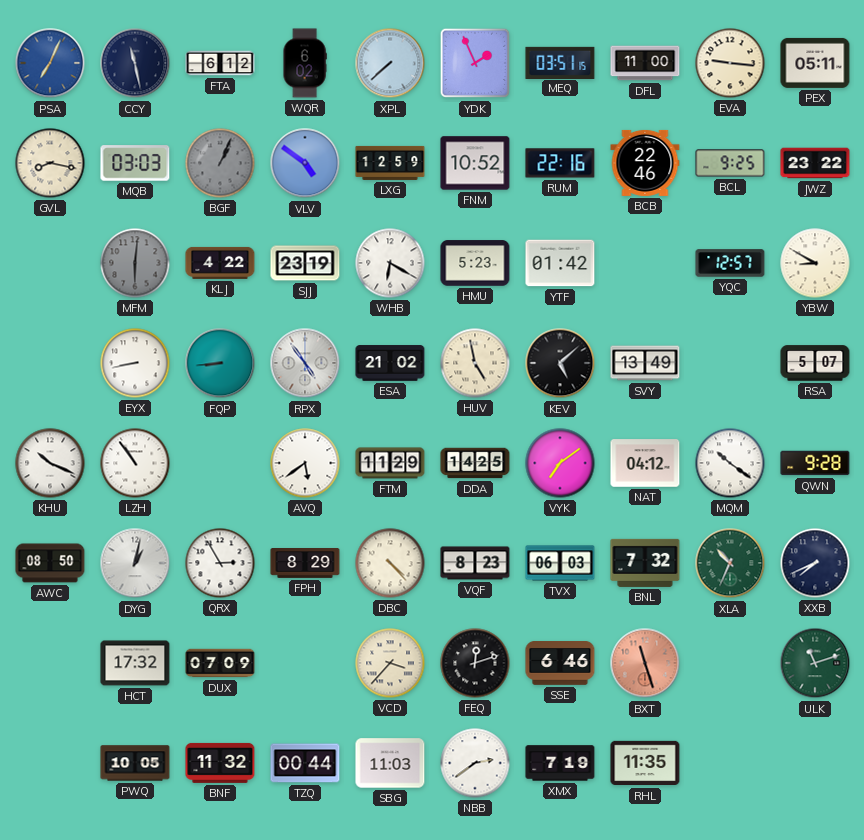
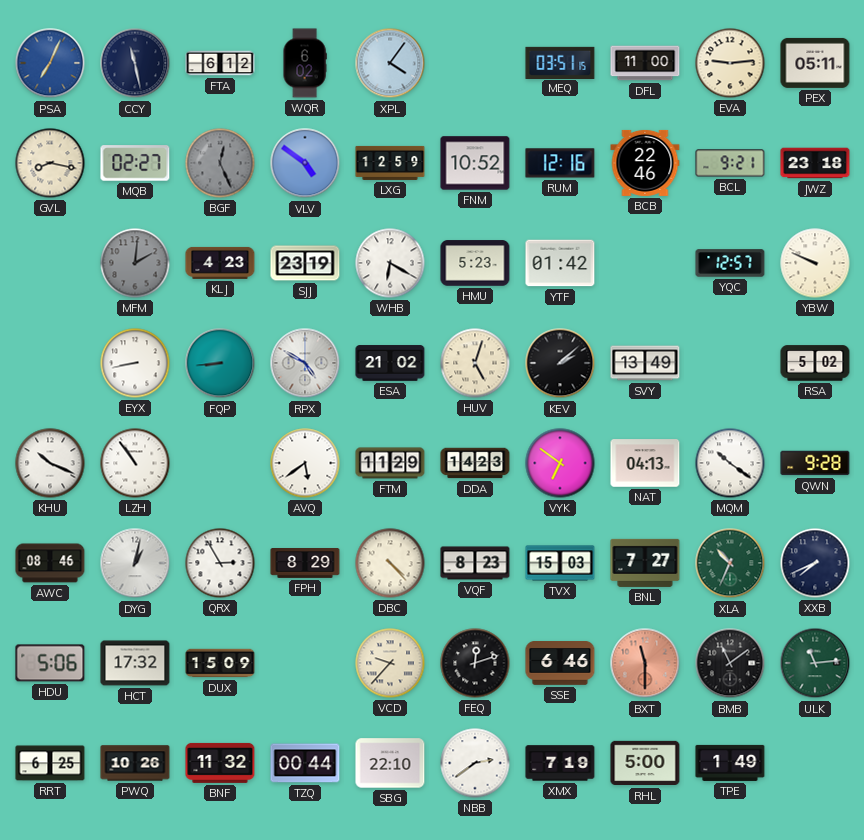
XPL: 7:38 -> 4:06 (390, 63)
YDK: 1:56 -> none (475, 63)
EVA: 9:16 -> 9:14 (730, 63)
MQB: 03:03 -> 02:27 (135, 163)
BGF: 1:04 -> 12:26 (220, 163)
RUM: 22:16 -> 12:16 (560, 163)
BCL: 9:25 -> 9:21 (730, 163)
JWZ: 23:22 -> 23:18 (815, 163)
MFM: 6:01 -> 2:01 (135, 263)
KLJ: 4:22 -> 4:23 (220, 263)
YBW: 8:50 -> 9:49 (815, 263)
RPX: 4:54 -> 4:50 (305, 363)
HUV: 4:58 -> 5:03 (475, 363)
KEV: 5:08 -> 2:08 (560, 363)
RSA: 5:07 -> 5:02 (815, 363)
DDA: 14:25 -> 14:23 (475, 463)
VYK: 7:09 -> 6:51 (560, 463)
NAT: 04:12 -> 04:13 (645, 463)
AWC: 08:50 -> 08:46 (50, 563)
TVX: 06:03 -> 15:03 (560, 563)
BNL: 7:32 -> 7:27 (645, 563)
HDU: none -> 5:06 (50, 663)
DUX: 07:09 -> 15:09 (220, 663)
VCD: 3:37 -> 9:37 (390, 663)
BXT: 11:27 -> 11:30 (645, 663)
BMB: none -> 11:09 (730, 663)
ULK: 11:12 -> 11:14 (815, 663)
RRT: none -> 6:25 (50, 763)
PWQ: 10:05 -> 10:26 (135, 763)
SBG: 11:03 -> 22:10 (390, 763)
RHL: 11:35 -> 5:00 (645, 763)
TPE: none -> 1:49 (730, 763)
